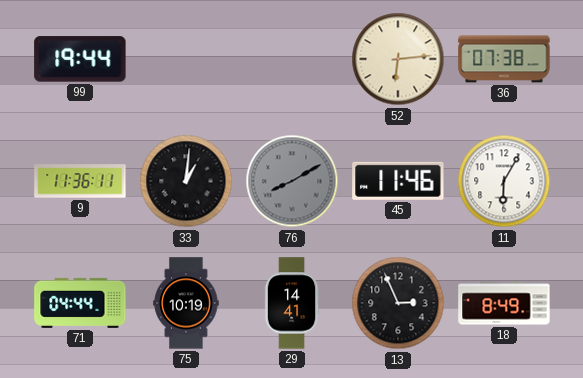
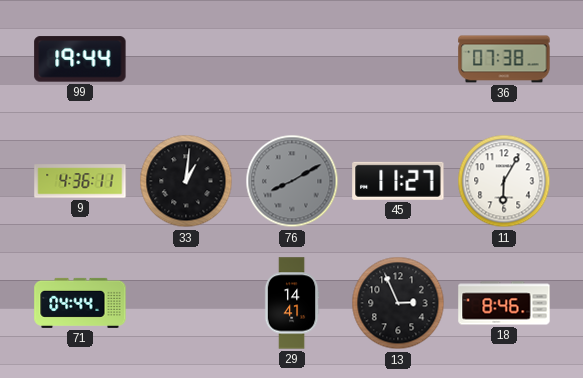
52: 6:14 -> none (398, 59)
9: 11:36 -> 4:36 (80, 181)
45: 11:46 -> 11:27 (398, 181)
75: 10:19 -> none (186, 303)
18: 8:49 -> 8:46 (504, 303)
